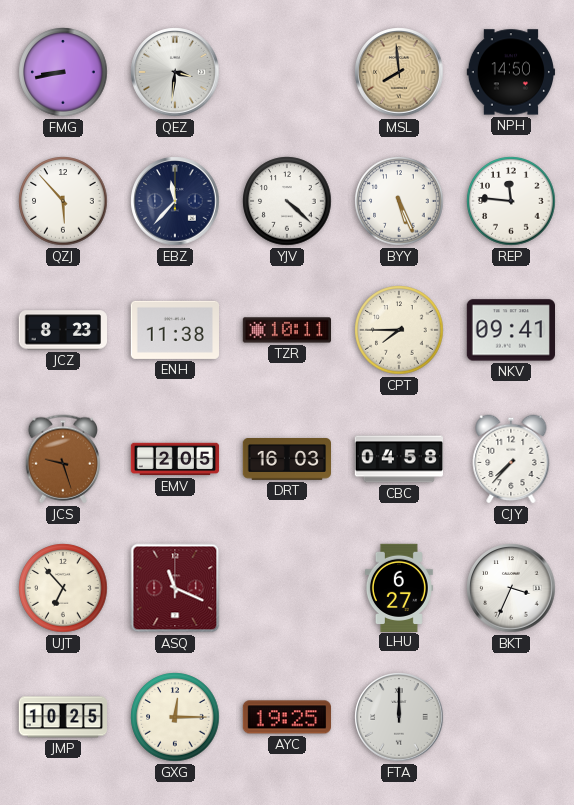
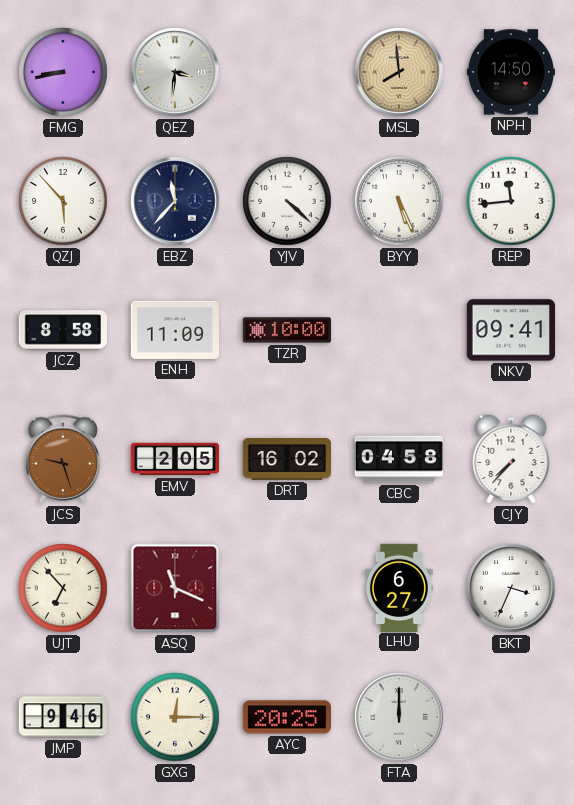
REP: 11:46 -> 11:44 (511, 201)
JCZ: 8:23 -> 8:58 (62, 330)
ENH: 11:38 -> 11:09 (174, 330)
TZR: 10:11 -> 10:00 (286, 330)
CPT: 7:45 -> none (399, 330)
DRT: 16:03 -> 16:02 (286, 459)
JMP: 10:25 -> 9:46 (62, 717)
AYC: 19:25 -> 20:25 (286, 717)
